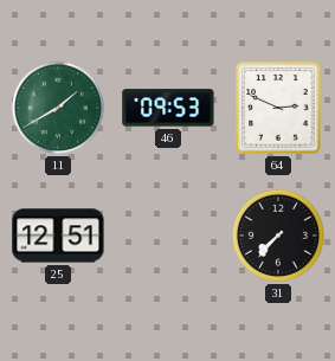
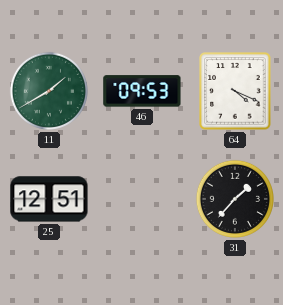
64: 2:49 -> 4:19 (235, 91)
31: 7:37 -> 1:37 (235, 199)
